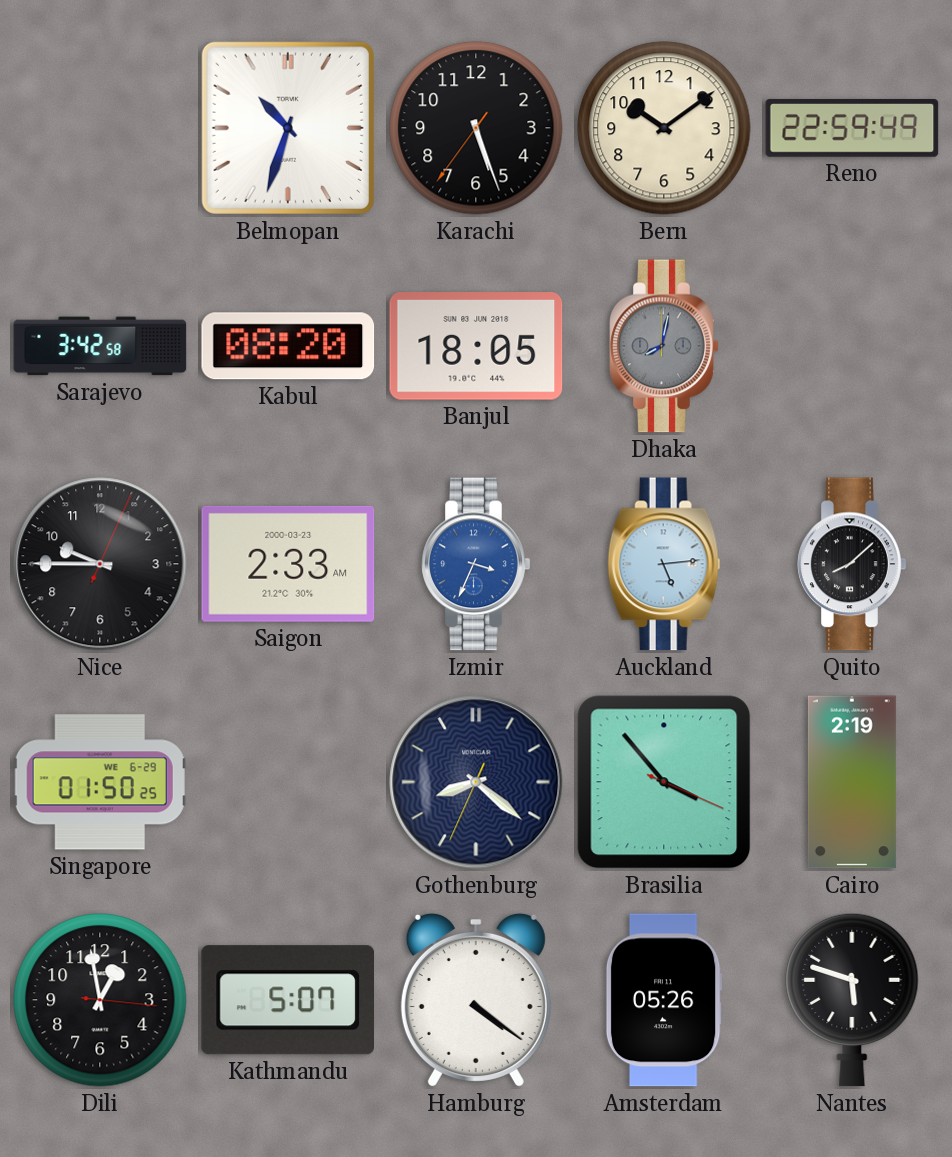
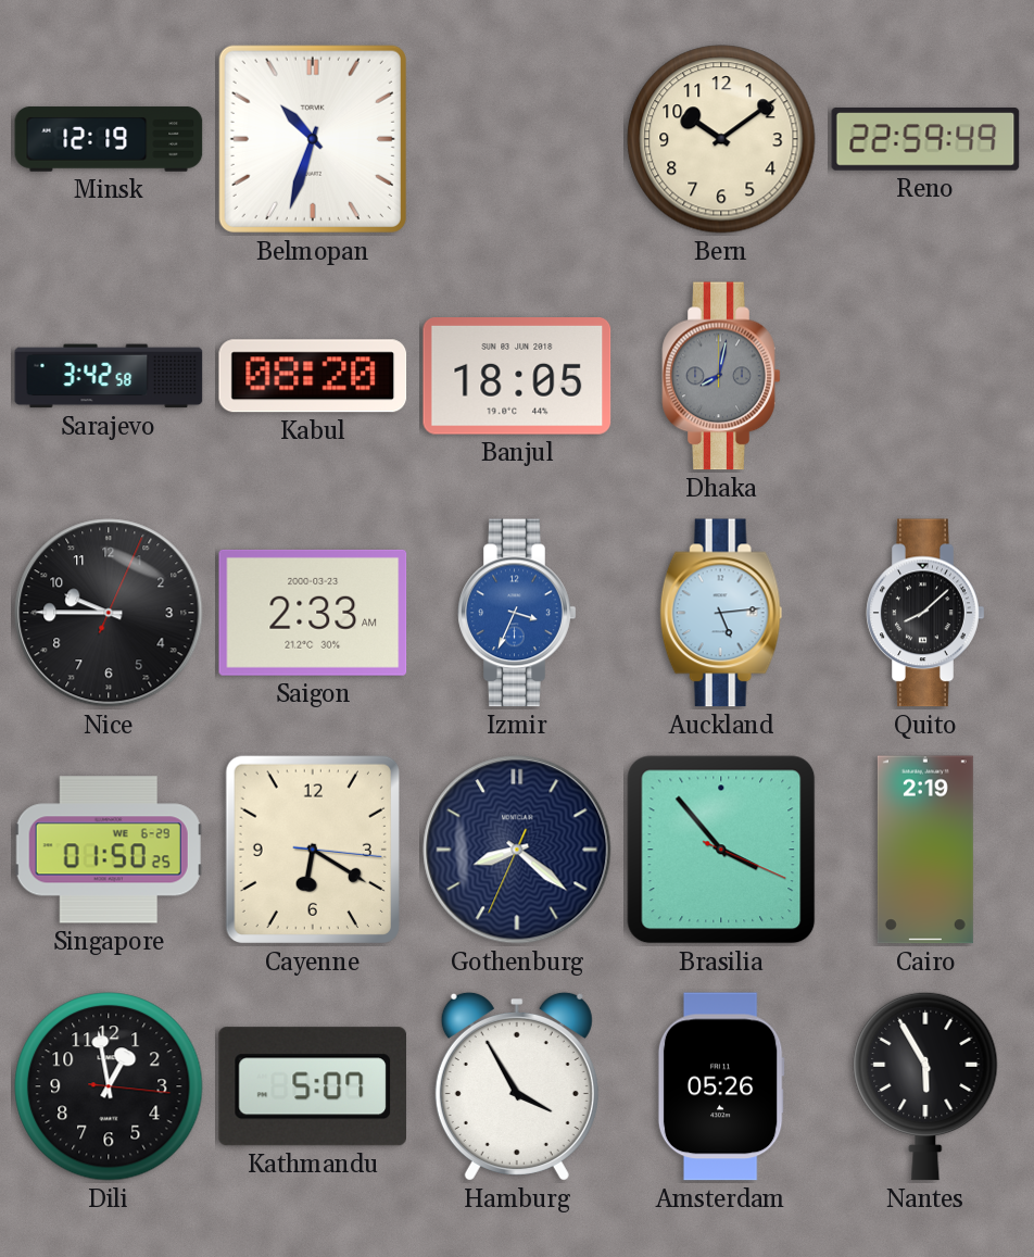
Minsk: none -> 12:19 (109, 139)
Karachi: 5:26 -> none (476, 128)
Cayenne: none -> 6:20 (313, 850)
Hamburg: 4:21 -> 3:55 (517, 1086)
Nantes: 5:48 -> 5:55 (925, 1086)
